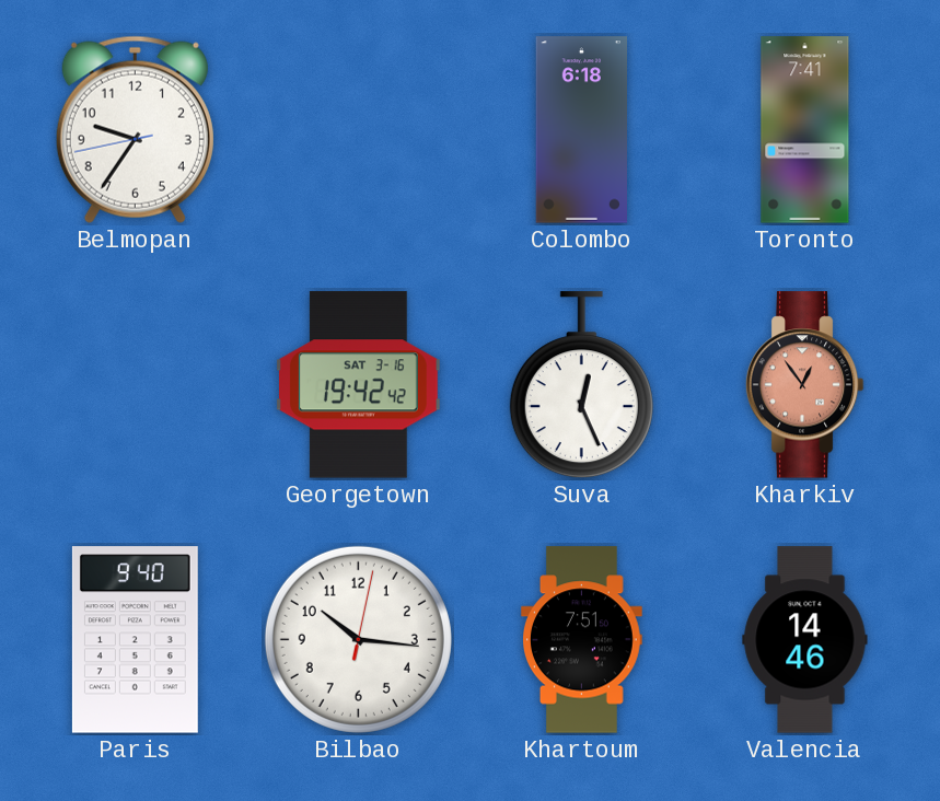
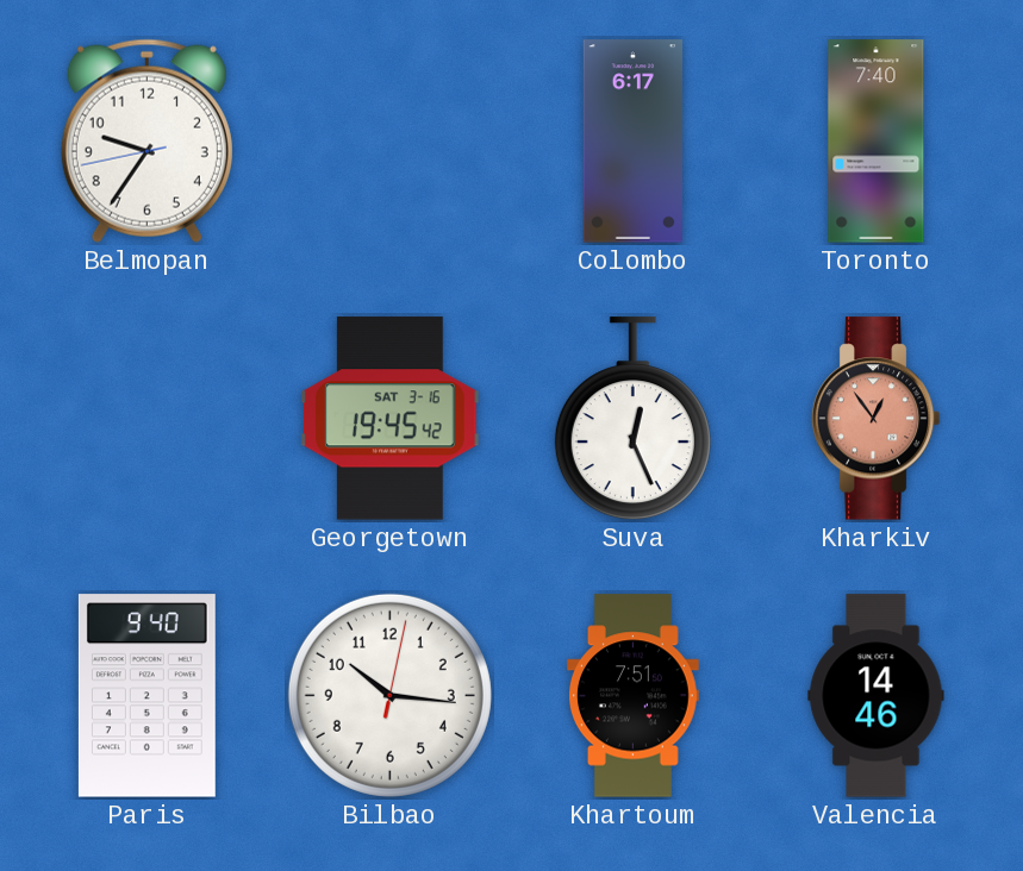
Colombo: 6:18 -> 6:17 (634, 142)
Toronto: 7:41 -> 7:40 (877, 142)
Georgetown: 19:42 -> 19:45 (389, 419)
